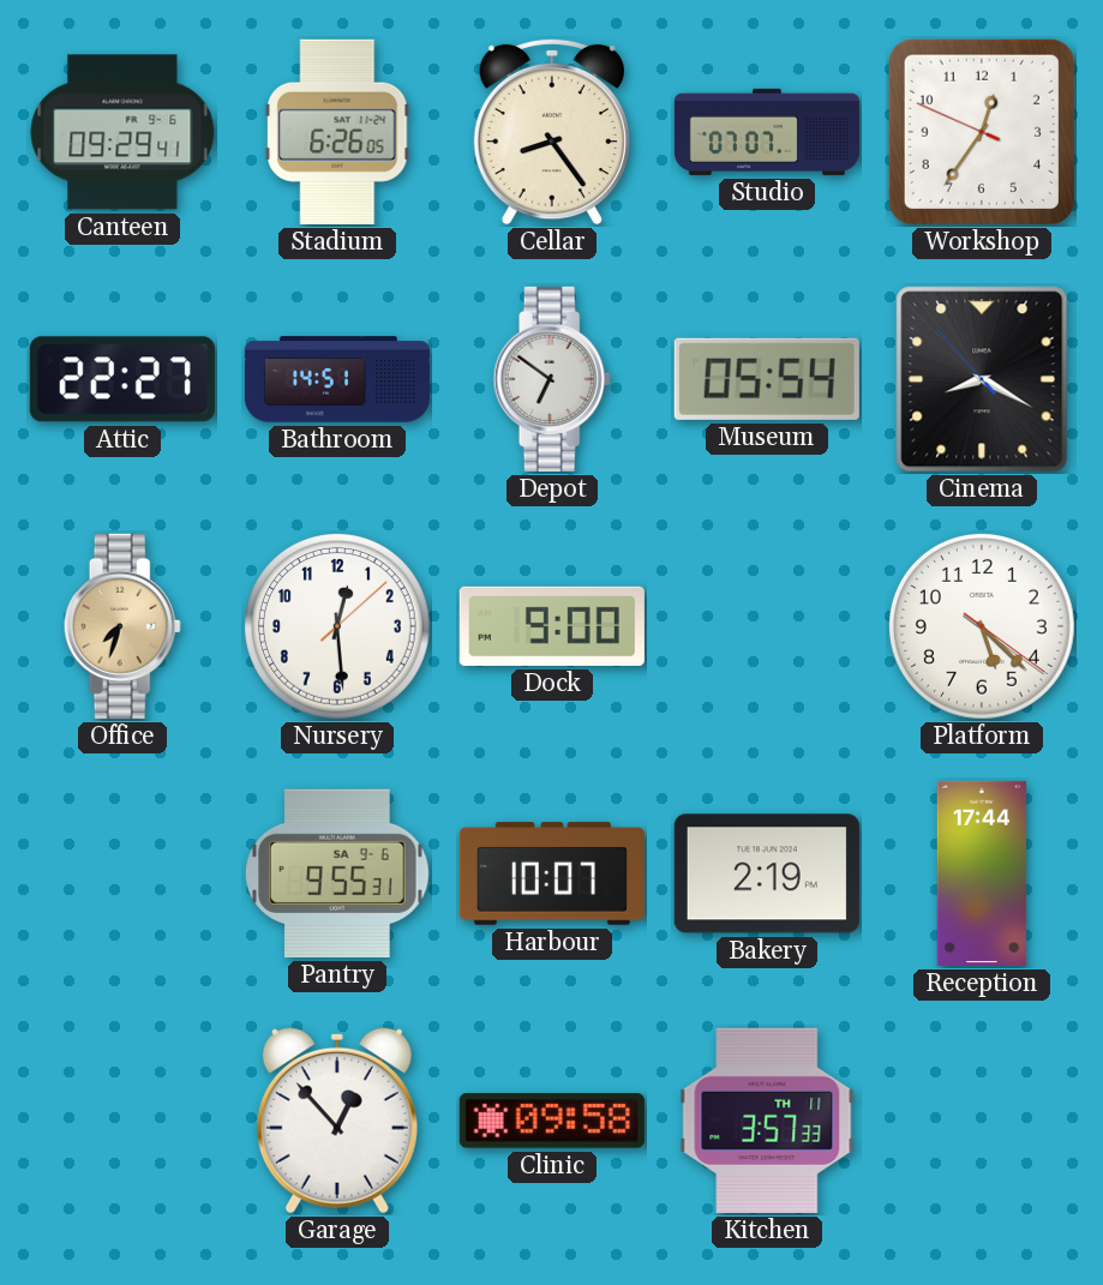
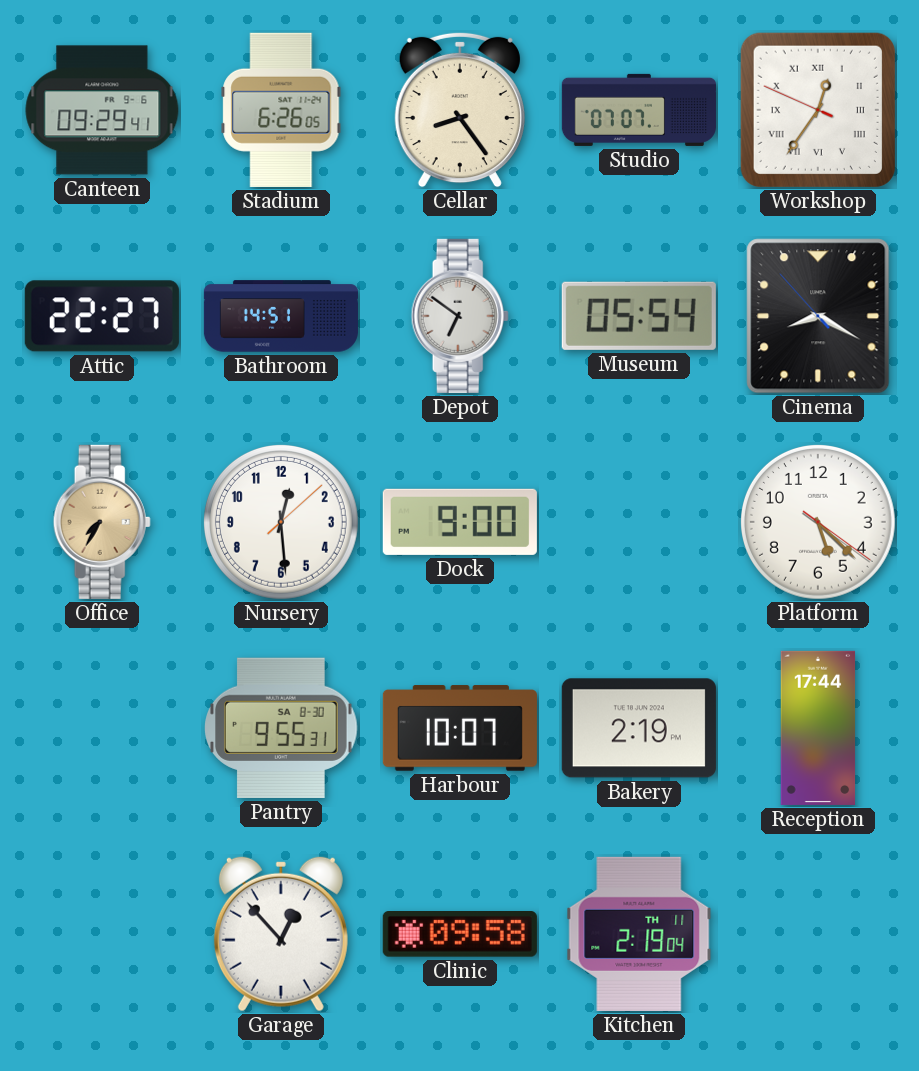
Workshop numerals: Arabic -> Roman (818, 110)
Office: 7:33 -> 7:35 (102, 522)
Pantry date: SA 9-6 -> SA 8-30 (281, 728)
Kitchen: 3:57 -> 2:19 (639, 934)
